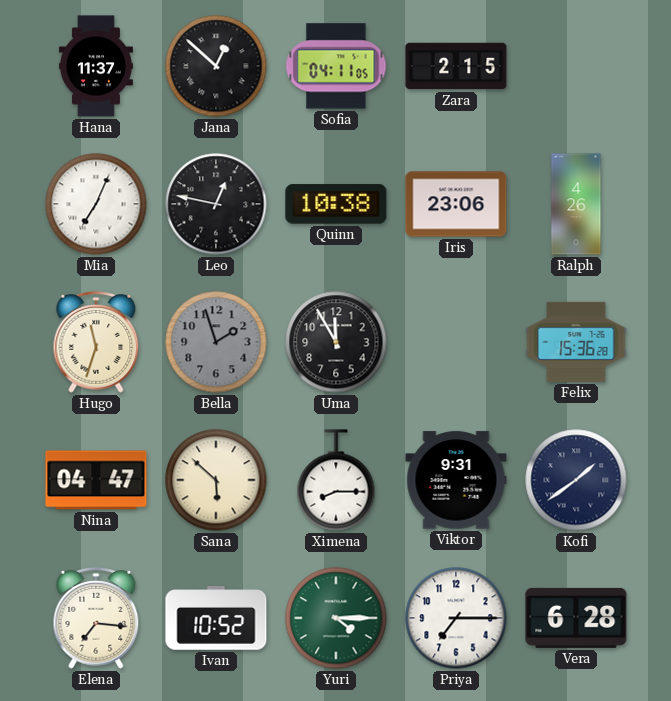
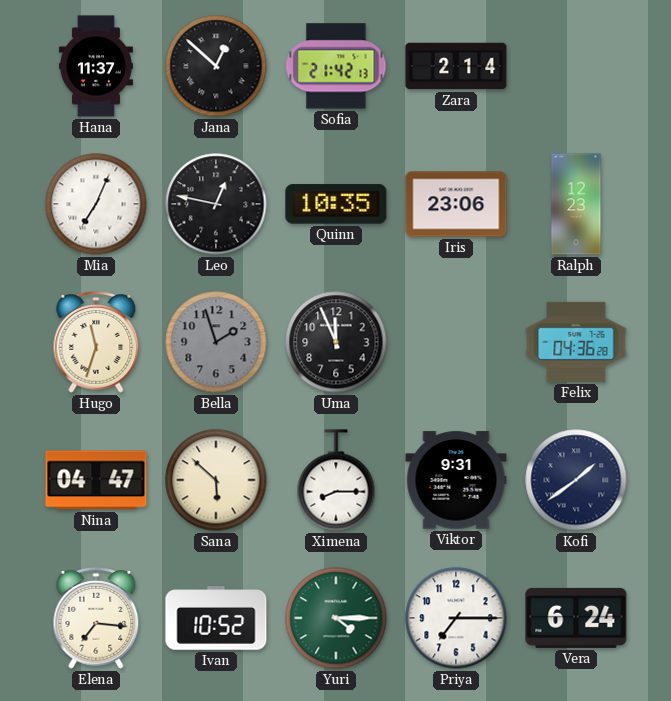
Sofia: 04:11 -> 21:42 (336, 66)
Zara: 2:15 -> 2:14 (456, 66)
Quinn: 10:38 -> 10:35 (336, 204)
Ralph: 4:26 -> 12:23 (576, 204)
Uma: 11:55 -> 11:56 (336, 342)
Felix: 15:36 -> 04:36 (576, 342)
Vera: 6:28 -> 6:24 (576, 618)
